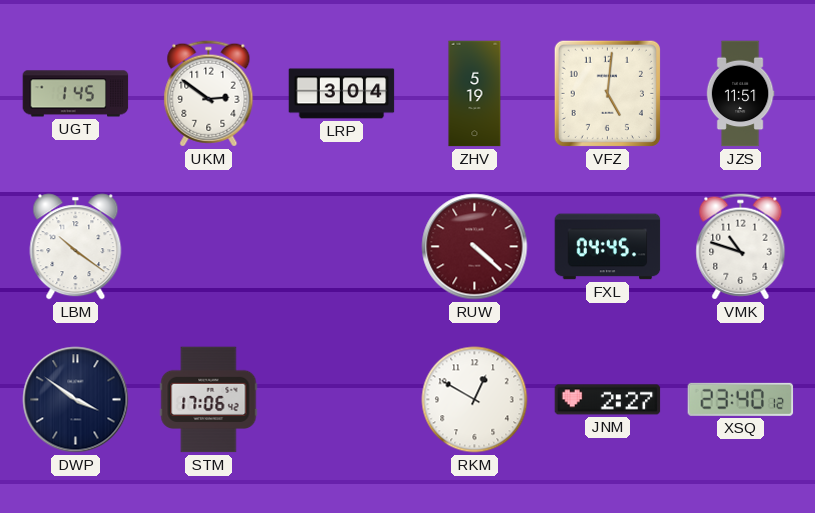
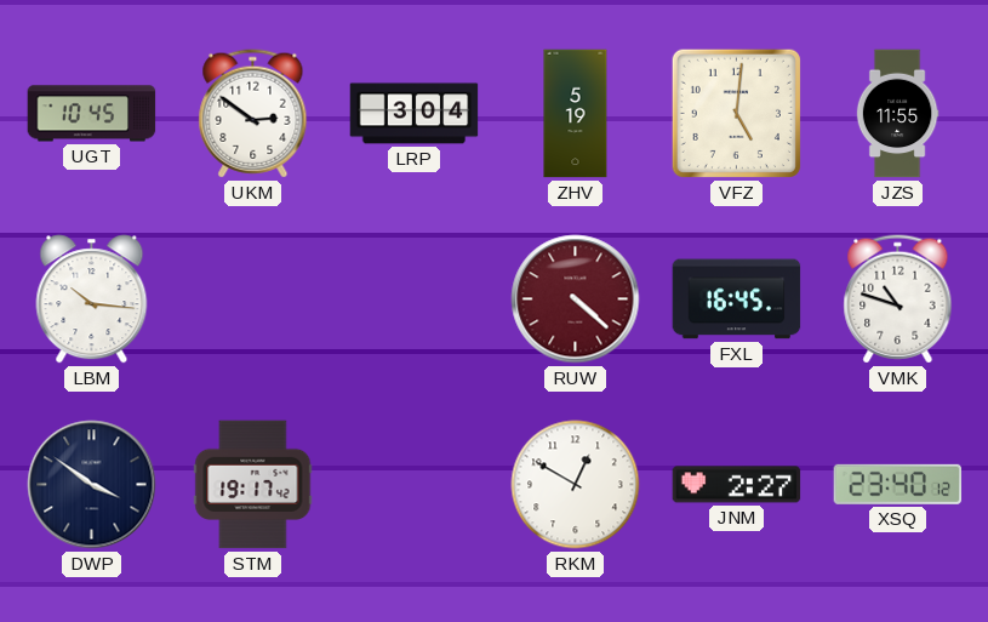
UGT: 1:45 -> 10:45 (92, 114)
JZS: 11:51 -> 11:55 (897, 114)
LBM: 10:21 -> 10:16 (92, 299)
FXL: 04:45 -> 16:45 (737, 299)
STM: 17:06 -> 19:17 (253, 485)
